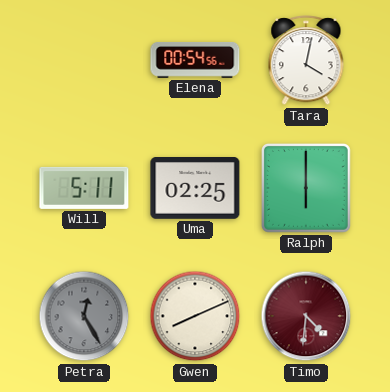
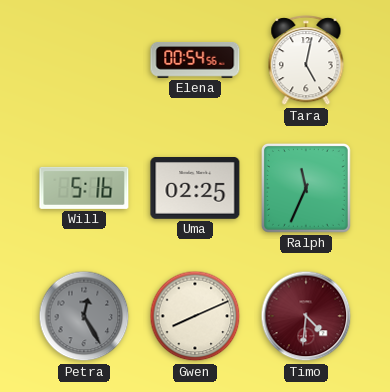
Tara: 4:02 -> 5:02 (306, 61)
Will: 5:11 -> 5:16 (84, 188)
Ralph: 6:00 -> 11:34 (306, 188)
